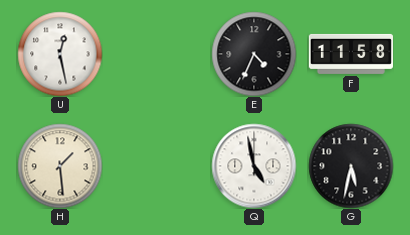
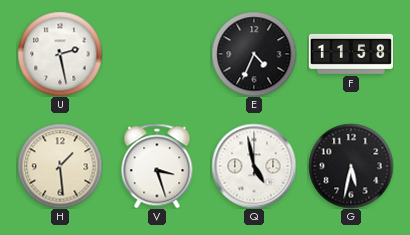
U: 12:28 -> 2:28 (60, 54)
V: none -> 3:27 (157, 166)
